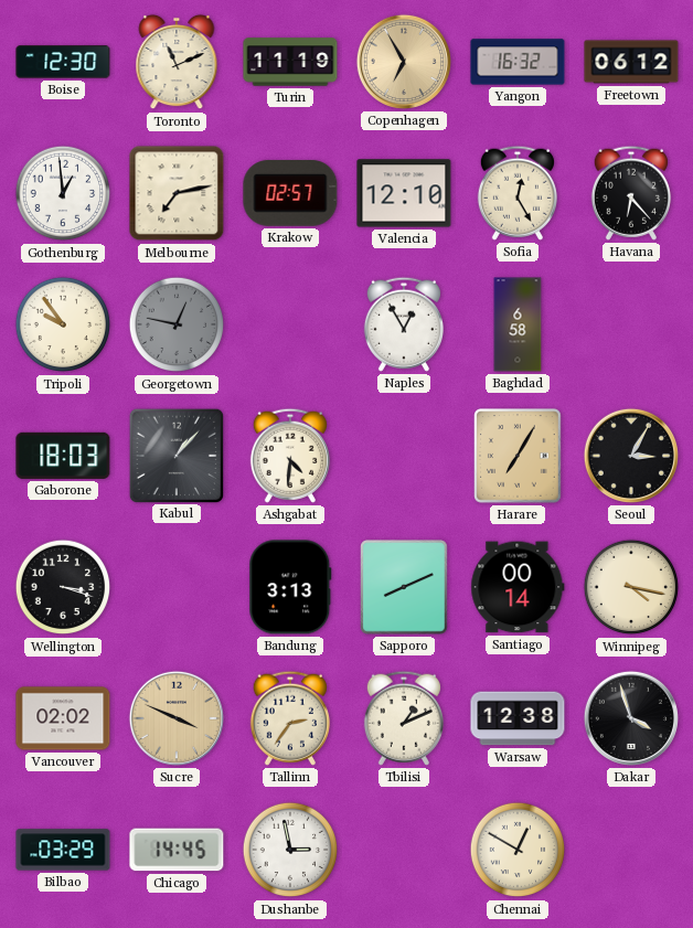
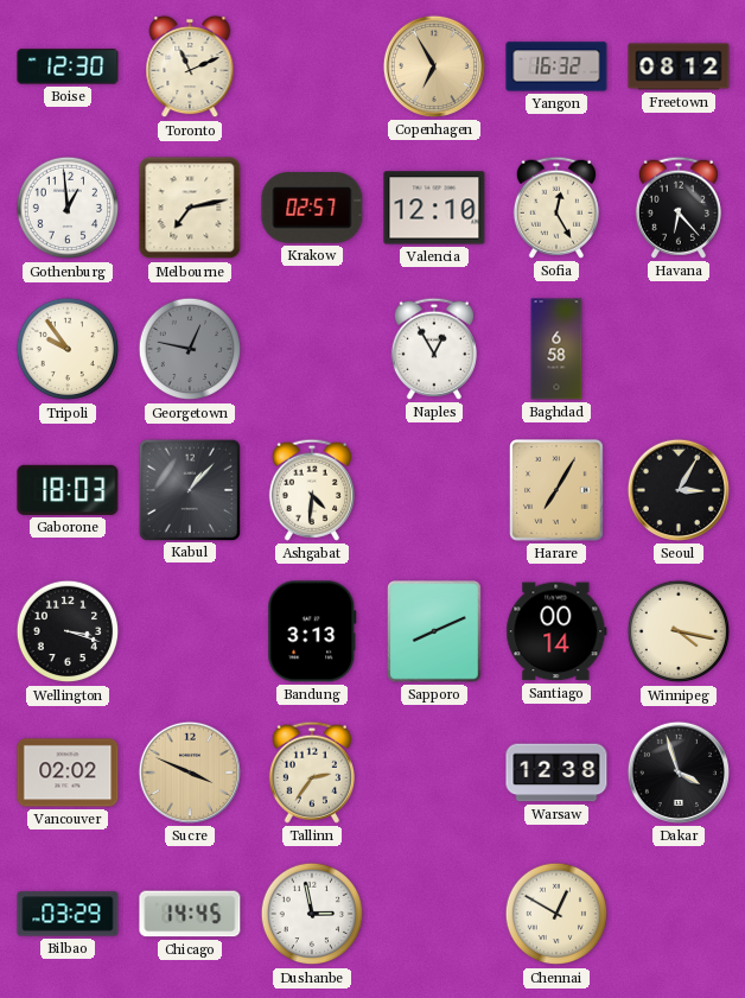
Turin: 11:19 -> none (290, 62)
Freetown: 06:12 -> 08:12 (679, 66)
Tbilisi: 1:11 -> none (404, 718)
